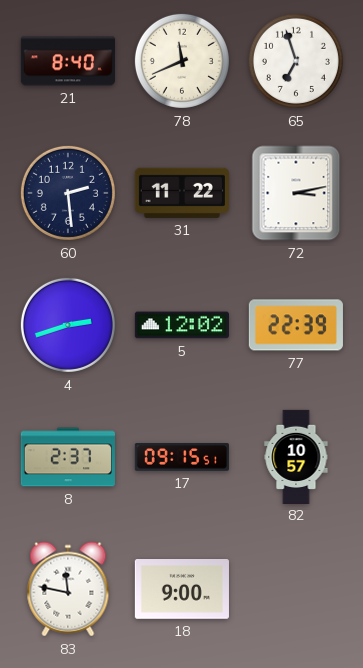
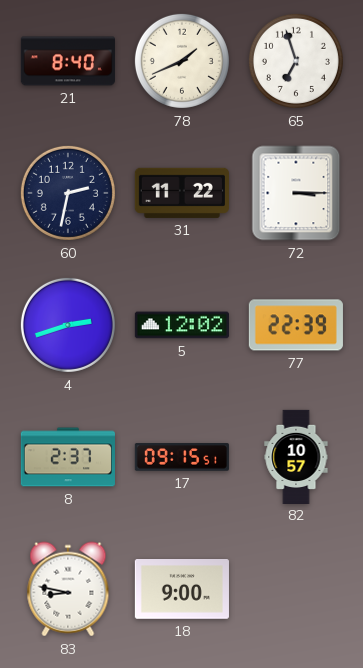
78: 11:41 -> 1:41 (182, 61)
60: 2:29 -> 2:32 (68, 193)
72: 3:13 -> 3:15 (296, 193)
83: 11:47 -> 8:47 (68, 589)
